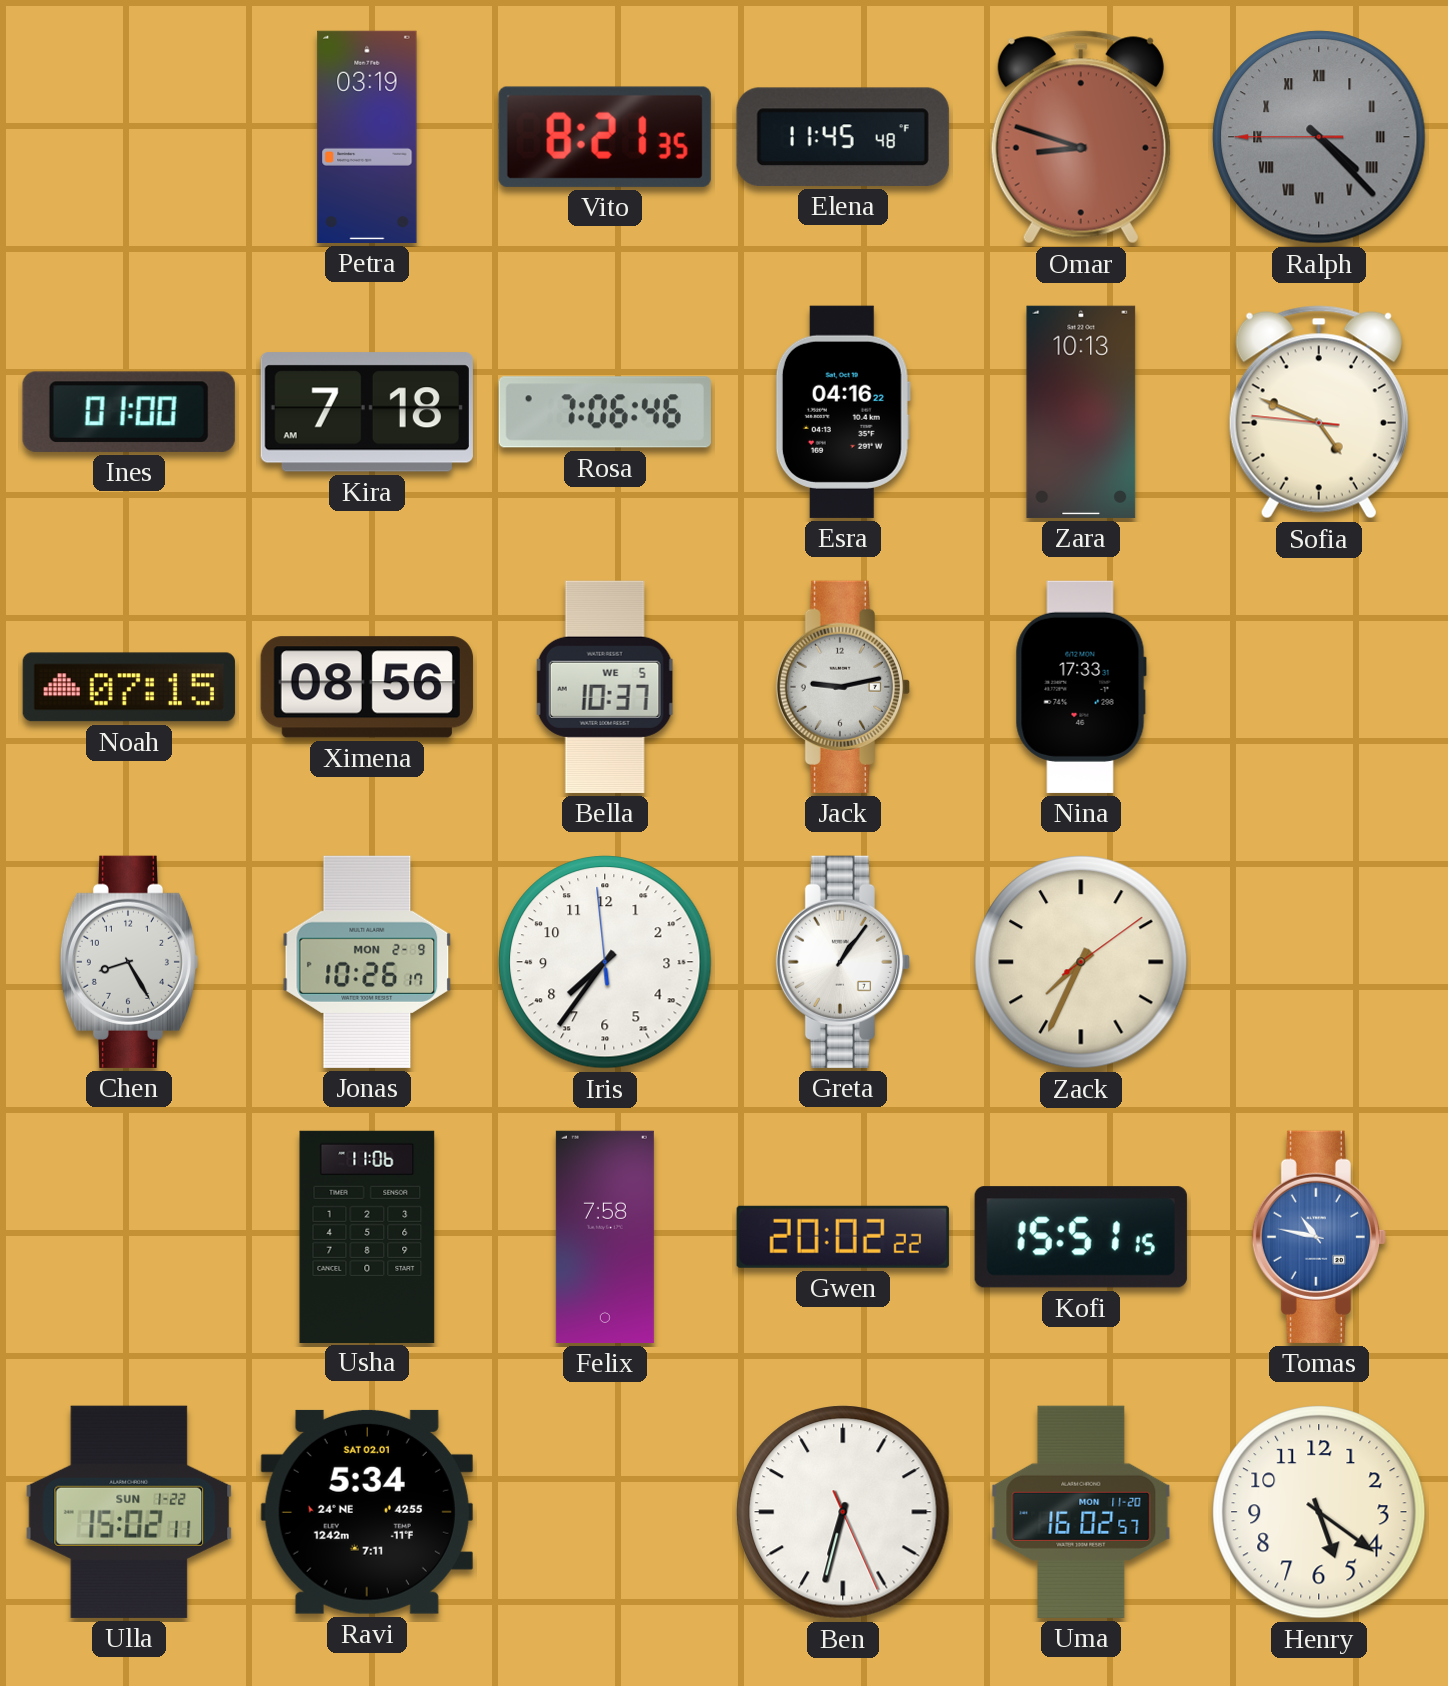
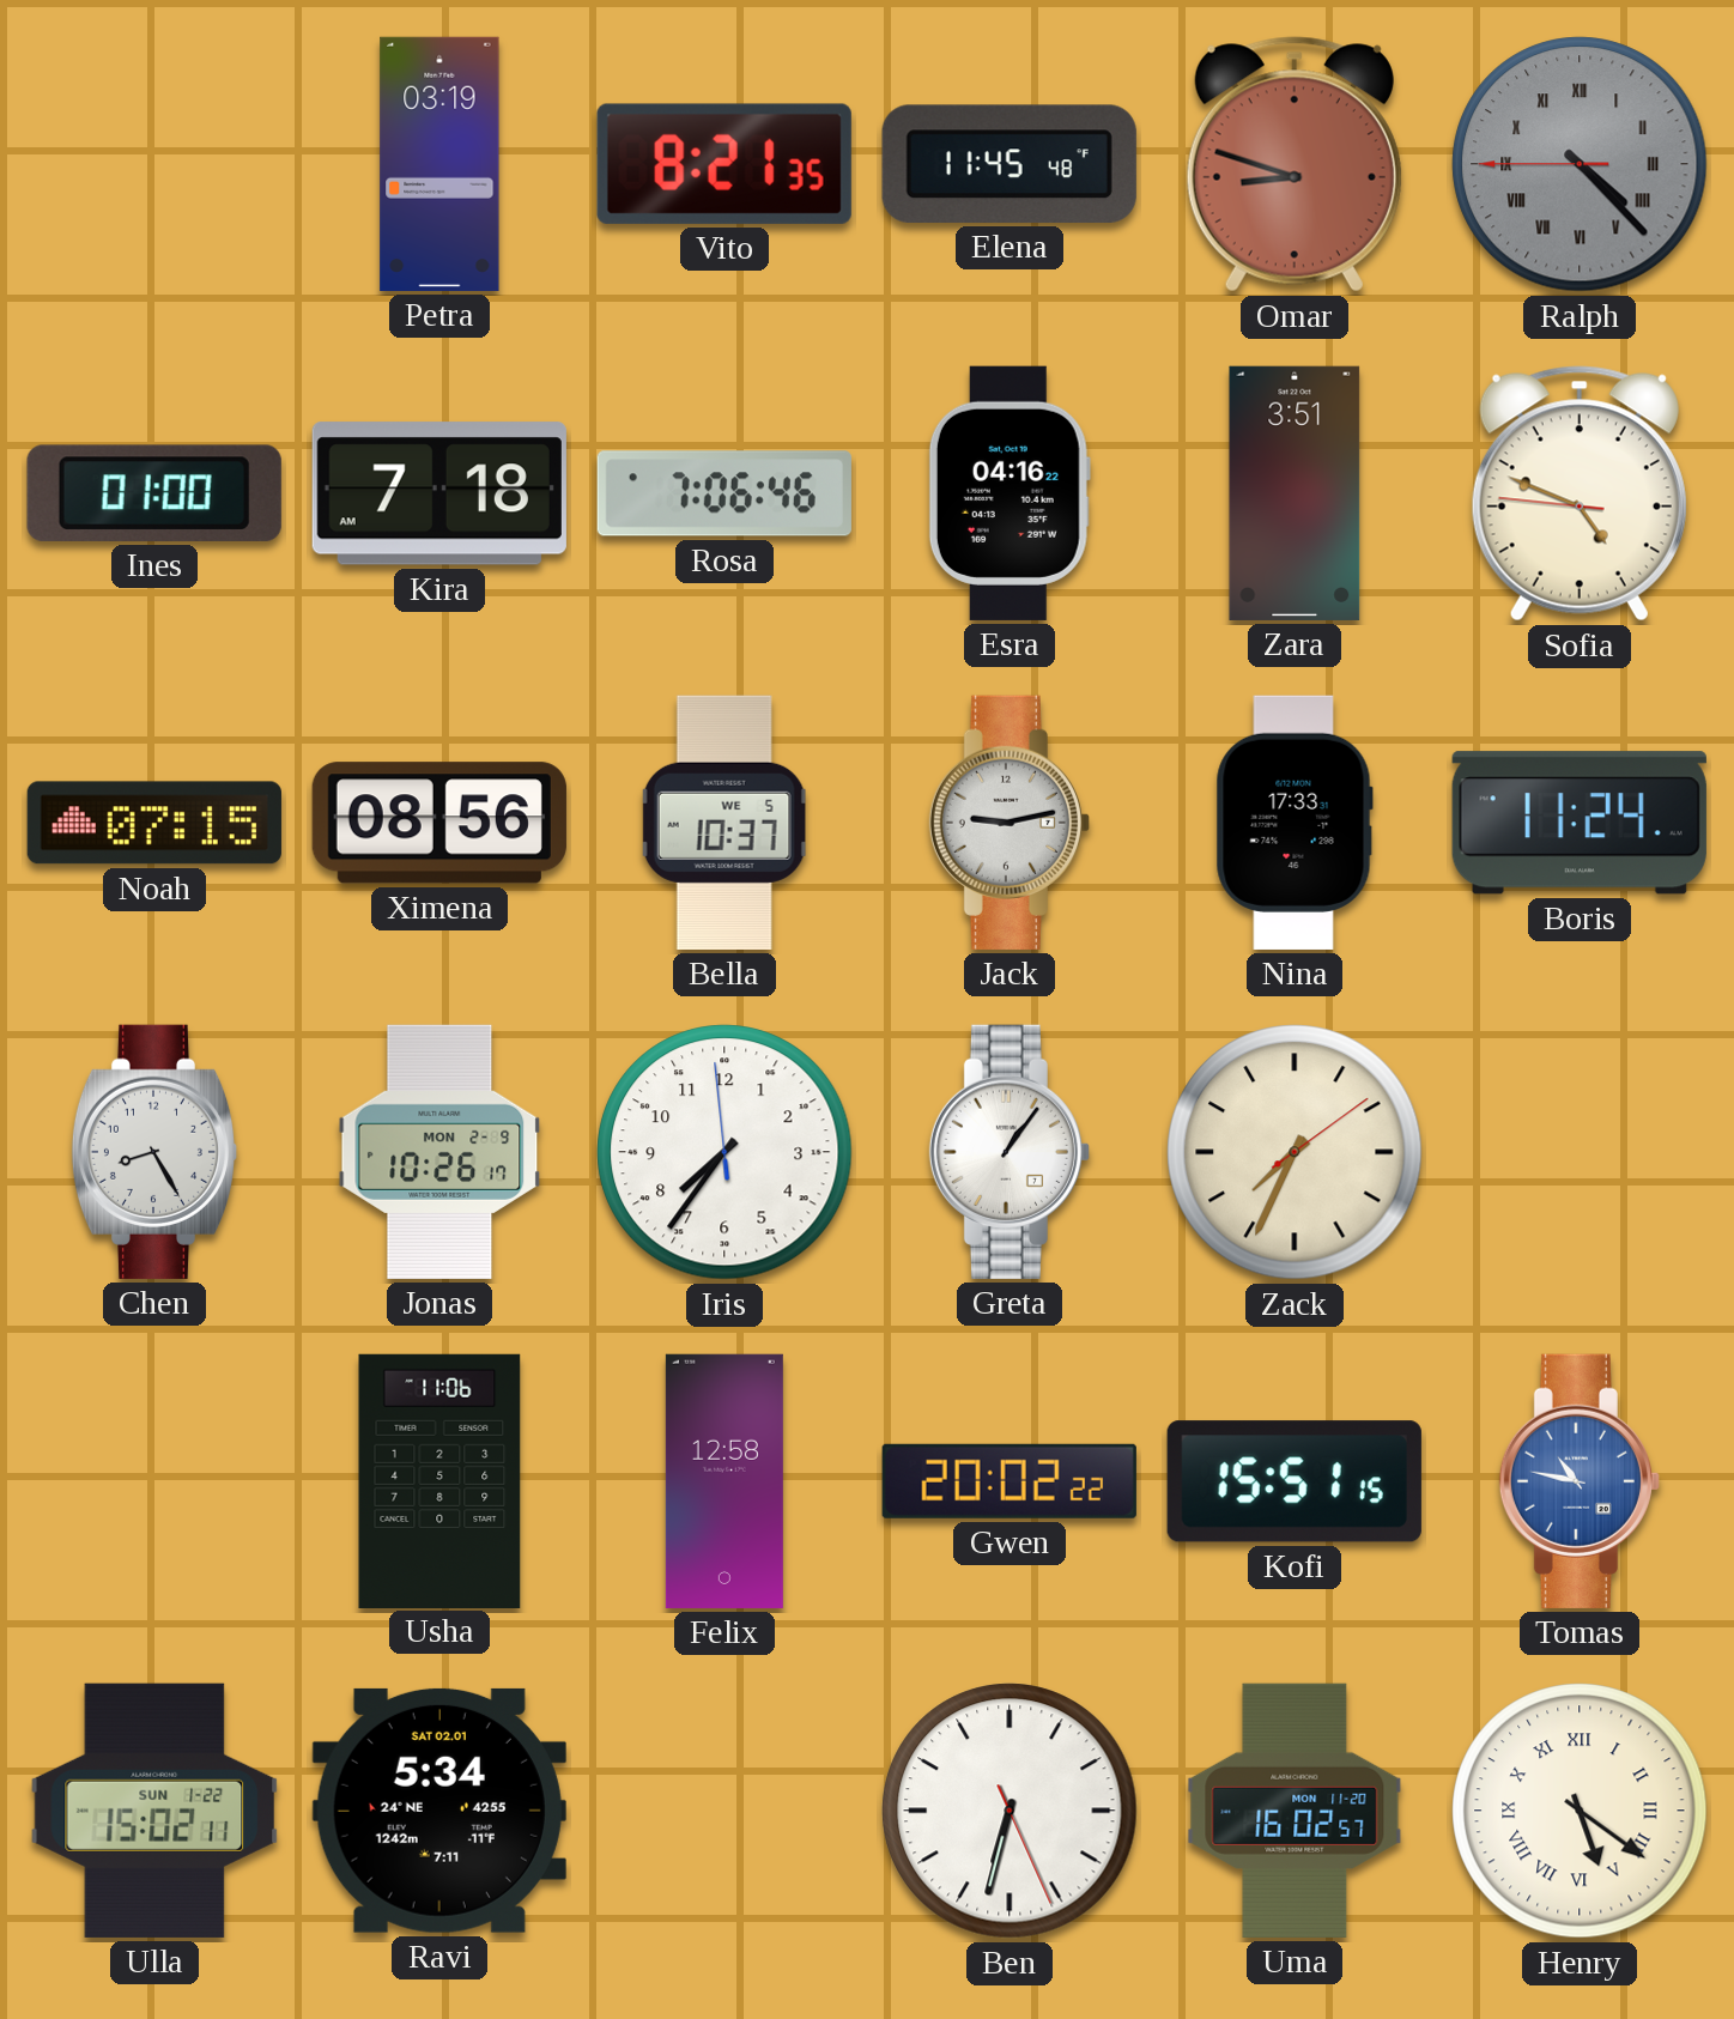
Zara: 10:13 -> 3:51 (1295, 493)
Boris: none -> 11:24 (1580, 823)
Felix: 7:58 -> 12:58 (724, 1481)
Henry numerals: Arabic -> Roman (1580, 1811)
